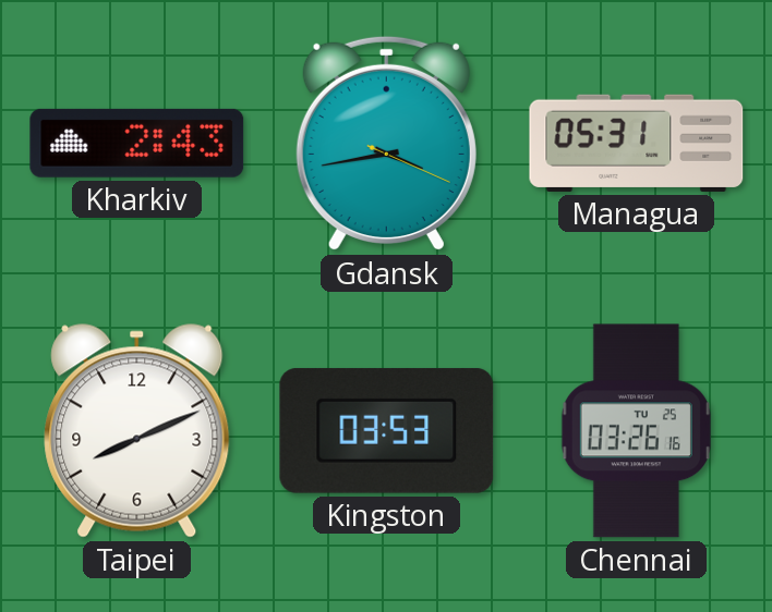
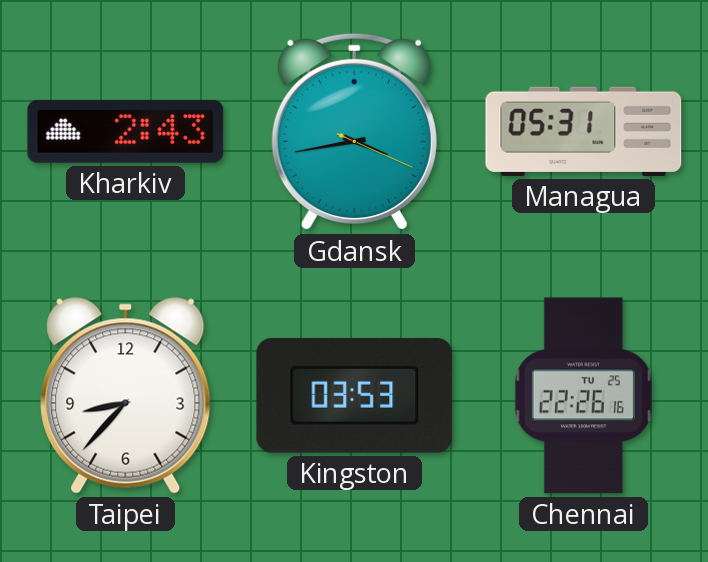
Taipei: 8:11 -> 8:37 (126, 396)
Chennai: 03:26 -> 22:26 (583, 396)
